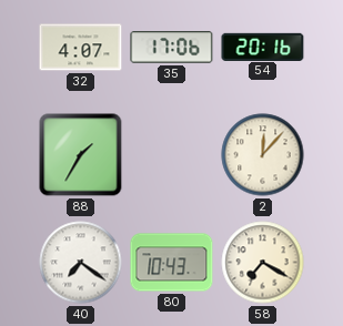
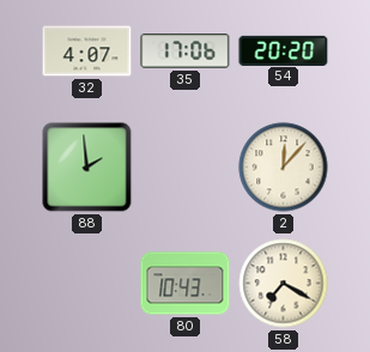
54: 20:16 -> 20:20 (284, 50)
88: 1:35 -> 1:59 (87, 168)
40: 7:21 -> none (81, 263)
